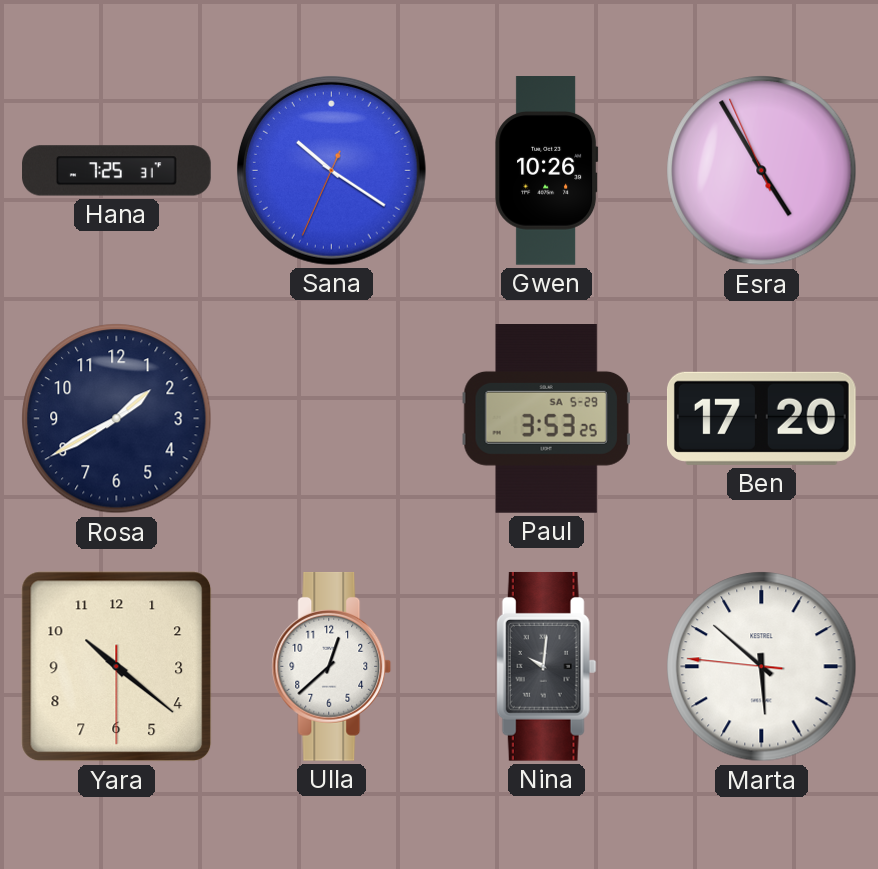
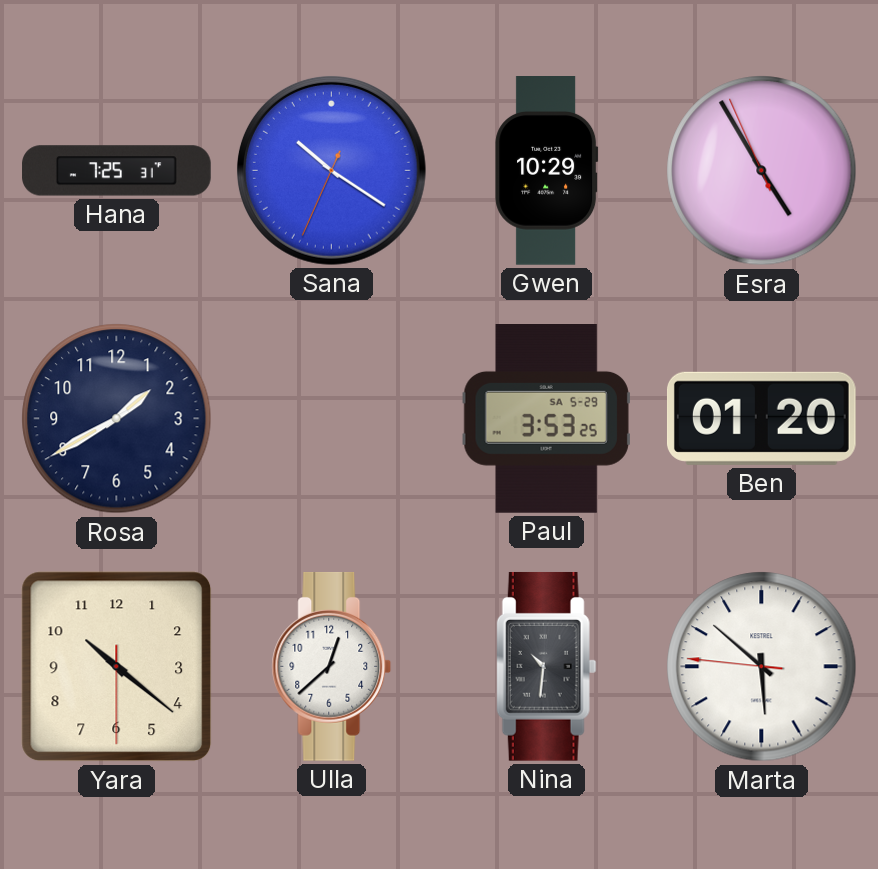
Gwen: 10:26 -> 10:29 (547, 171)
Ben: 17:20 -> 01:20 (761, 418)
Nina: 10:01 -> 10:31 (546, 666)
